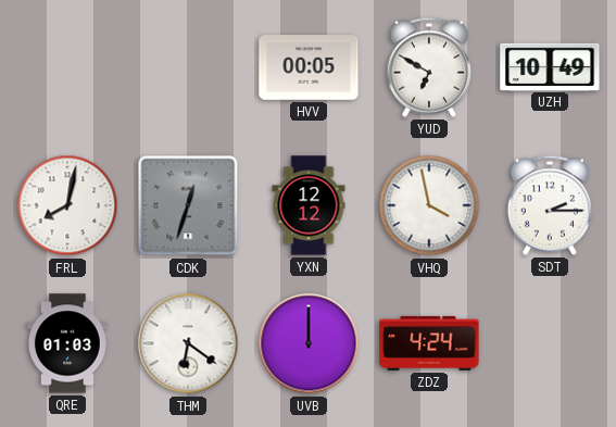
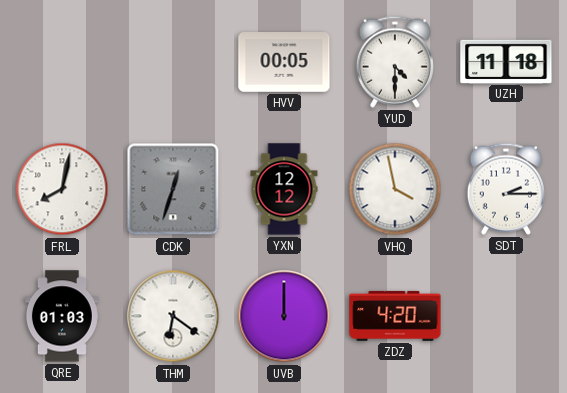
YUD: 6:50 -> 4:30 (395, 62)
UZH: 10:49 -> 11:18 (506, 61)
ZDZ: 4:24 -> 4:20 (395, 316)
